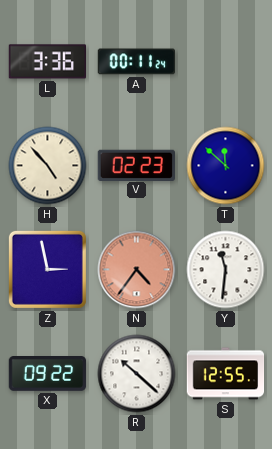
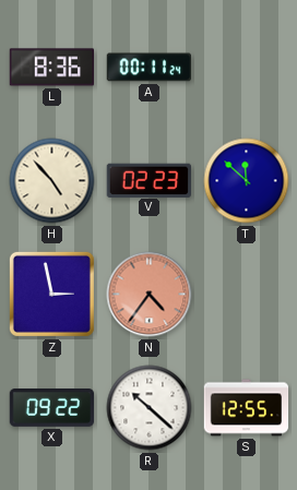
L: 3:36 -> 8:36 (51, 68)
Y: 11:31 -> none (226, 270)
